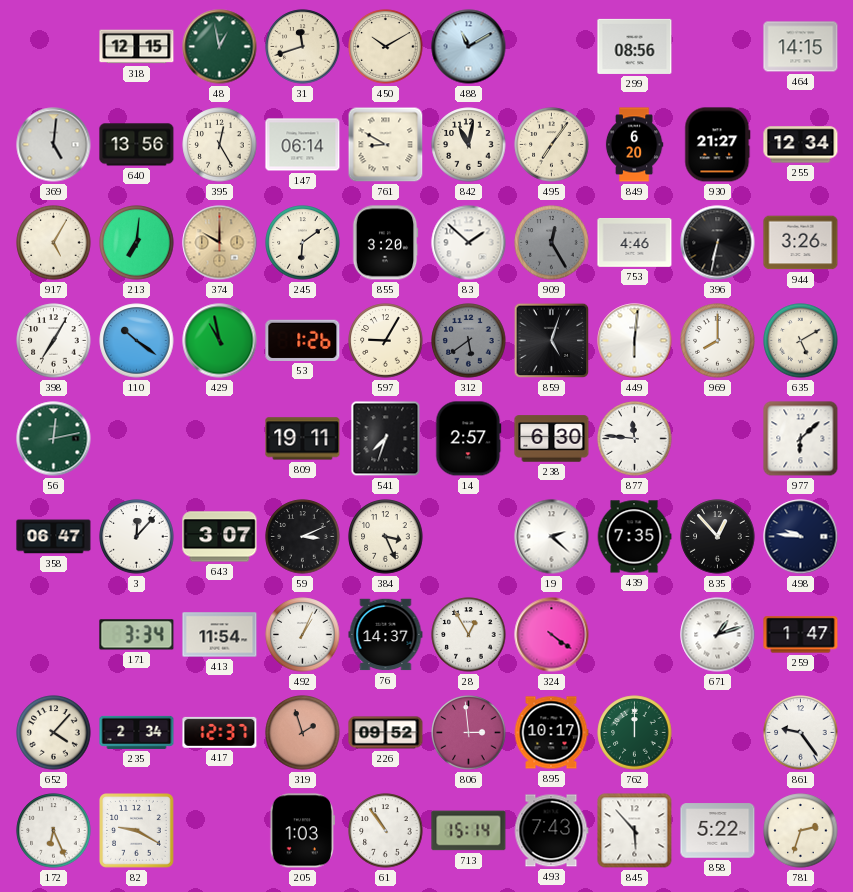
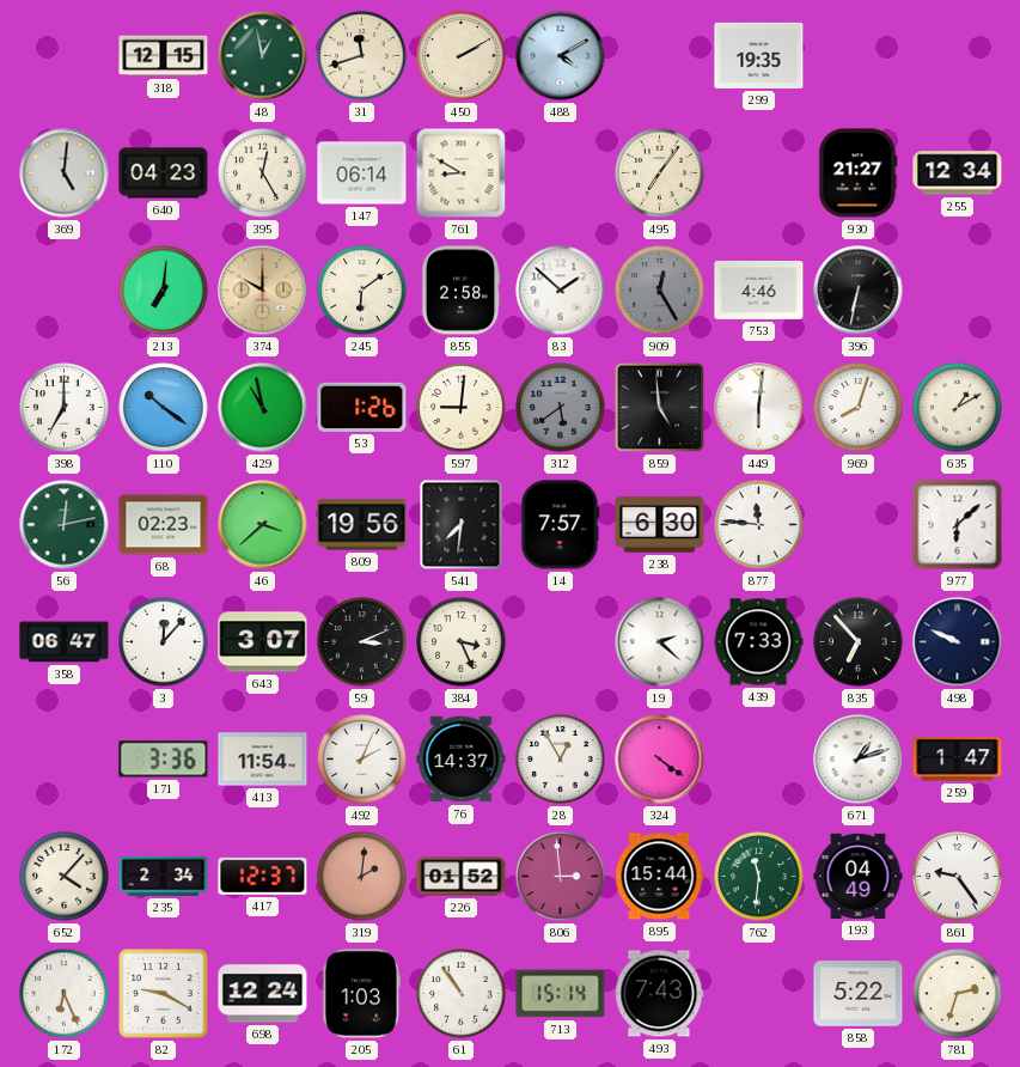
450: 10:10 -> 2:10 (462, 56)
488: 11:10 -> 4:10 (561, 56)
299: 08:56 -> 19:35 (759, 55)
464: 14:15 -> none (801, 47)
640: 13:56 -> 04:23 (164, 173)
842: 11:02 -> none (469, 145)
849: 6:20 -> none (634, 145)
917: 5:05 -> none (54, 243)
855: 3:20 -> 2:58 (460, 291)
944: 3:26 -> none (801, 243)
398: 7:05 -> 7:00 (65, 408)
597: 9:05 -> 9:01 (462, 408)
859: 5:03 -> 4:59 (660, 408)
969: 8:00 -> 8:03 (859, 408)
635: 5:10 -> 1:10 (958, 408)
68: none -> 02:23 (164, 525)
46: none -> 3:38 (263, 525)
809: 19:11 -> 19:56 (362, 525)
541: 7:33 -> 7:31 (462, 525)
14: 2:57 -> 7:57 (561, 525)
439: 7:35 -> 7:33 (758, 642)
835: 12:53 -> 6:53 (859, 642)
498: 9:46 -> 9:49 (958, 642)
171: 3:34 -> 3:36 (164, 760)
492: 1:04 -> 2:04 (362, 760)
319: 1:57 -> 2:01 (362, 877)
226: 09:52 -> 01:52 (462, 877)
895: 10:17 -> 15:44 (659, 877)
762: 12:00 -> 11:31 (759, 877)
193: none -> 04:49 (859, 876)
698: none -> 12:24 (263, 994)
845: 5:53 -> none (635, 831)
